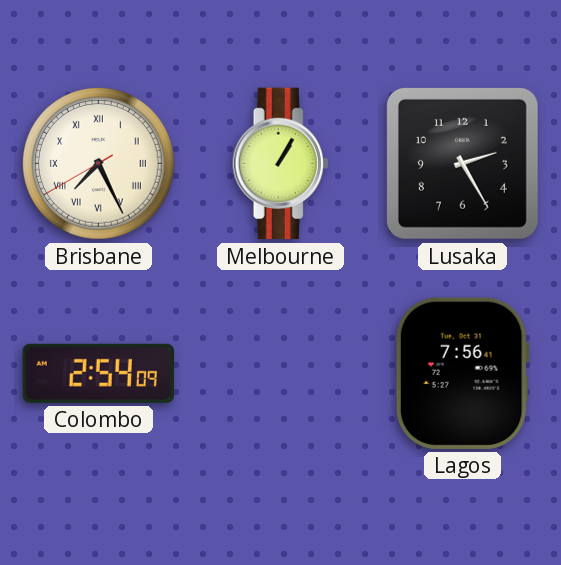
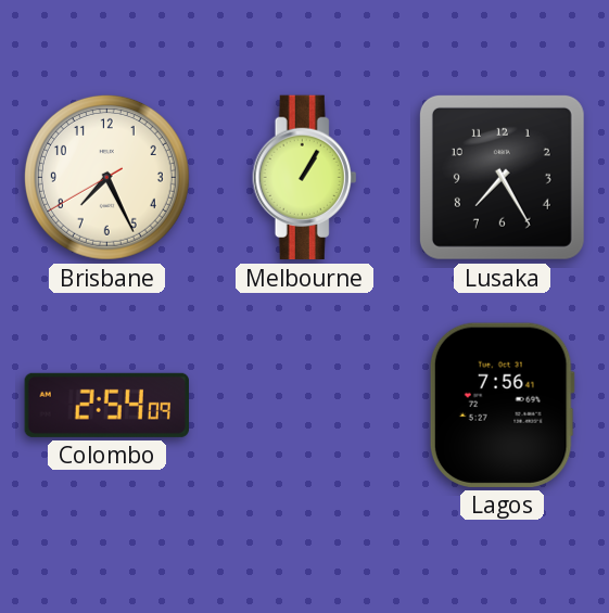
Brisbane numerals: Roman -> Arabic (106, 177)
Lusaka: 2:25 -> 7:25 (502, 177)
